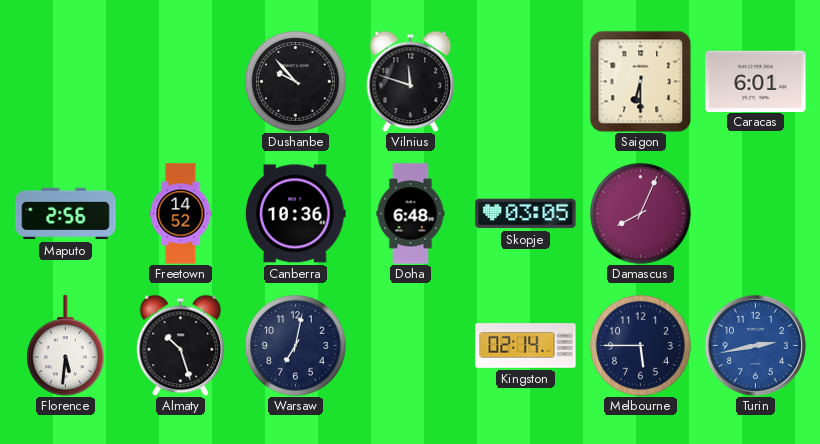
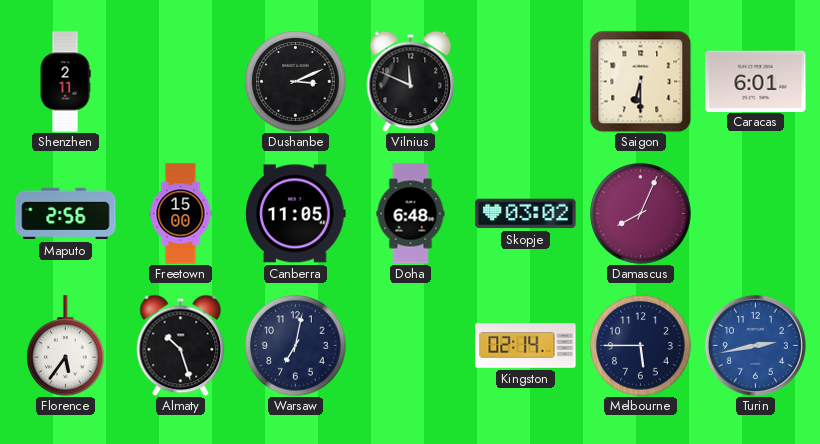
Shenzhen: none -> 2:11 (65, 82)
Dushanbe: 9:53 -> 3:11 (296, 82)
Vilnius: 11:48 -> 11:49 (411, 81)
Freetown: 14:52 -> 15:00 (181, 214)
Canberra: 10:36 -> 11:05 (296, 214)
Skopje: 03:05 -> 03:02 (526, 214)
Florence: 5:31 -> 5:36 (66, 346)
